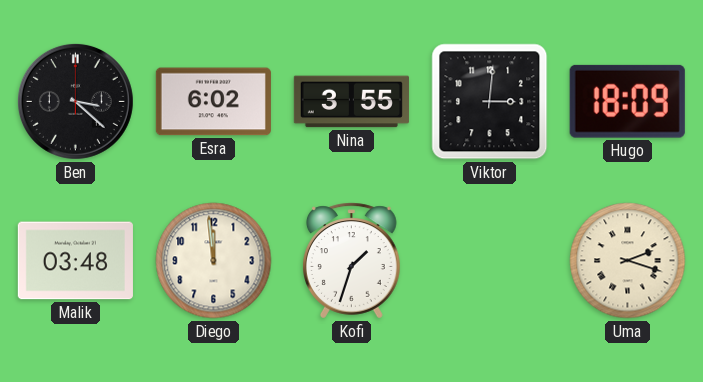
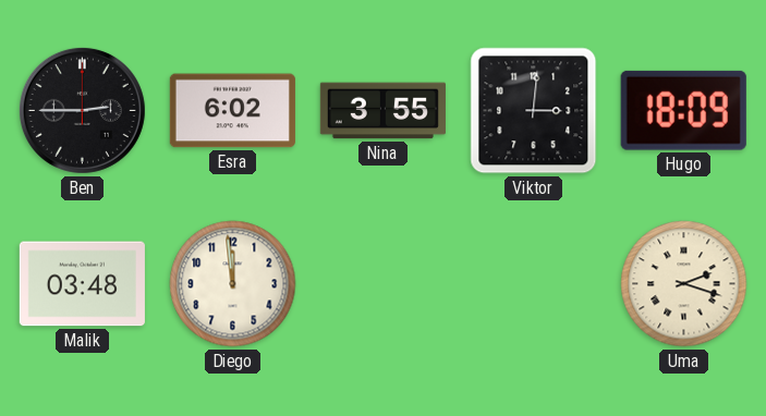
Ben: 3:22 -> 2:45 (82, 110)
Kofi: 1:33 -> none (351, 261)
